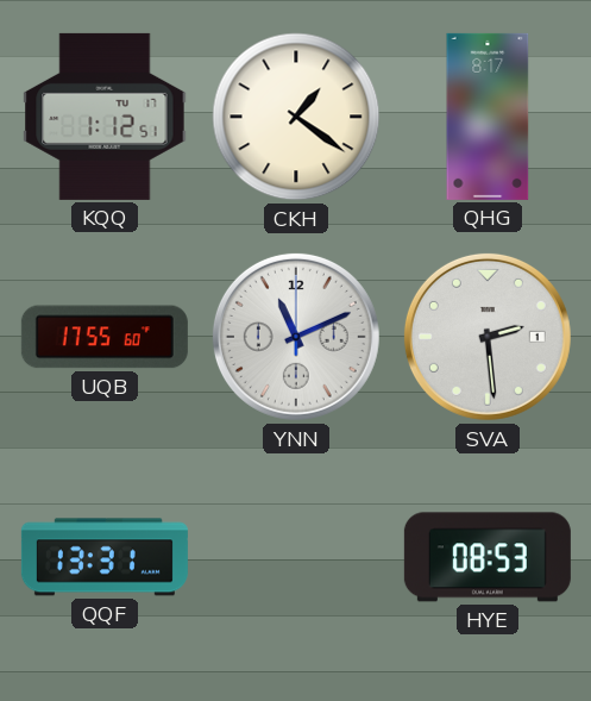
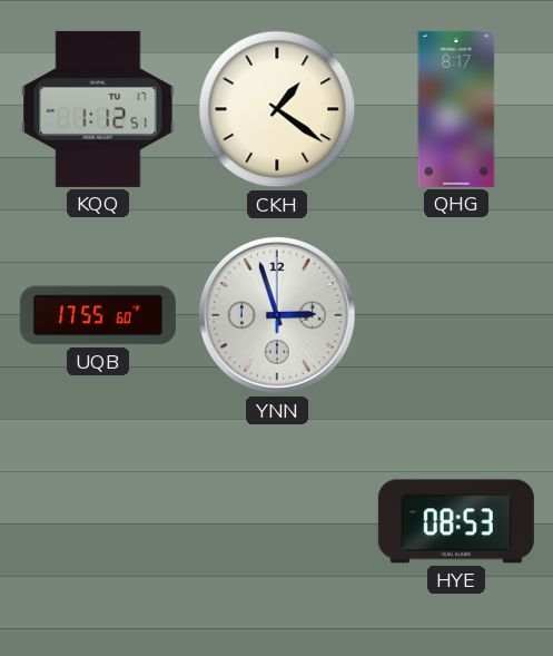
YNN: 11:11 -> 2:57 (277, 315)
SVA: 2:29 -> none (488, 337)
QQF: 13:31 -> none (105, 557)
